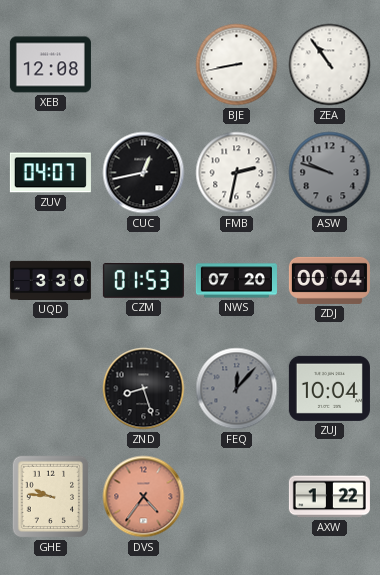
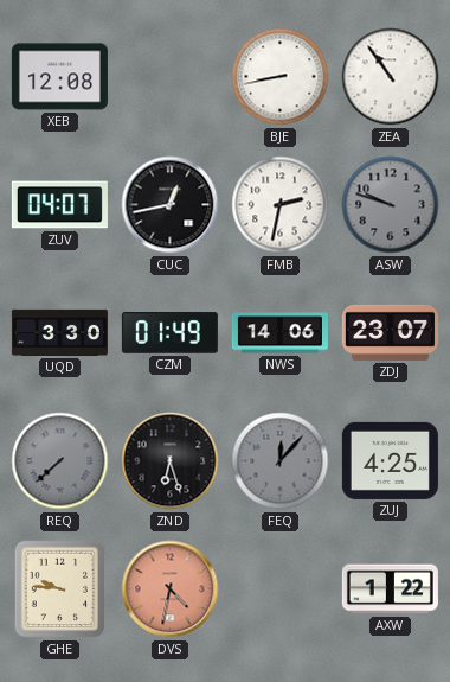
CZM: 01:53 -> 01:49 (169, 333)
NWS: 07:20 -> 14:06 (279, 333)
ZDJ: 00:04 -> 23:07 (390, 332)
REQ: none -> 7:38 (60, 461)
ZND: 8:27 -> 6:27 (171, 461)
ZUJ: 10:04 -> 4:25 (390, 460)
DVS: 4:36 -> 4:32 (171, 589)
